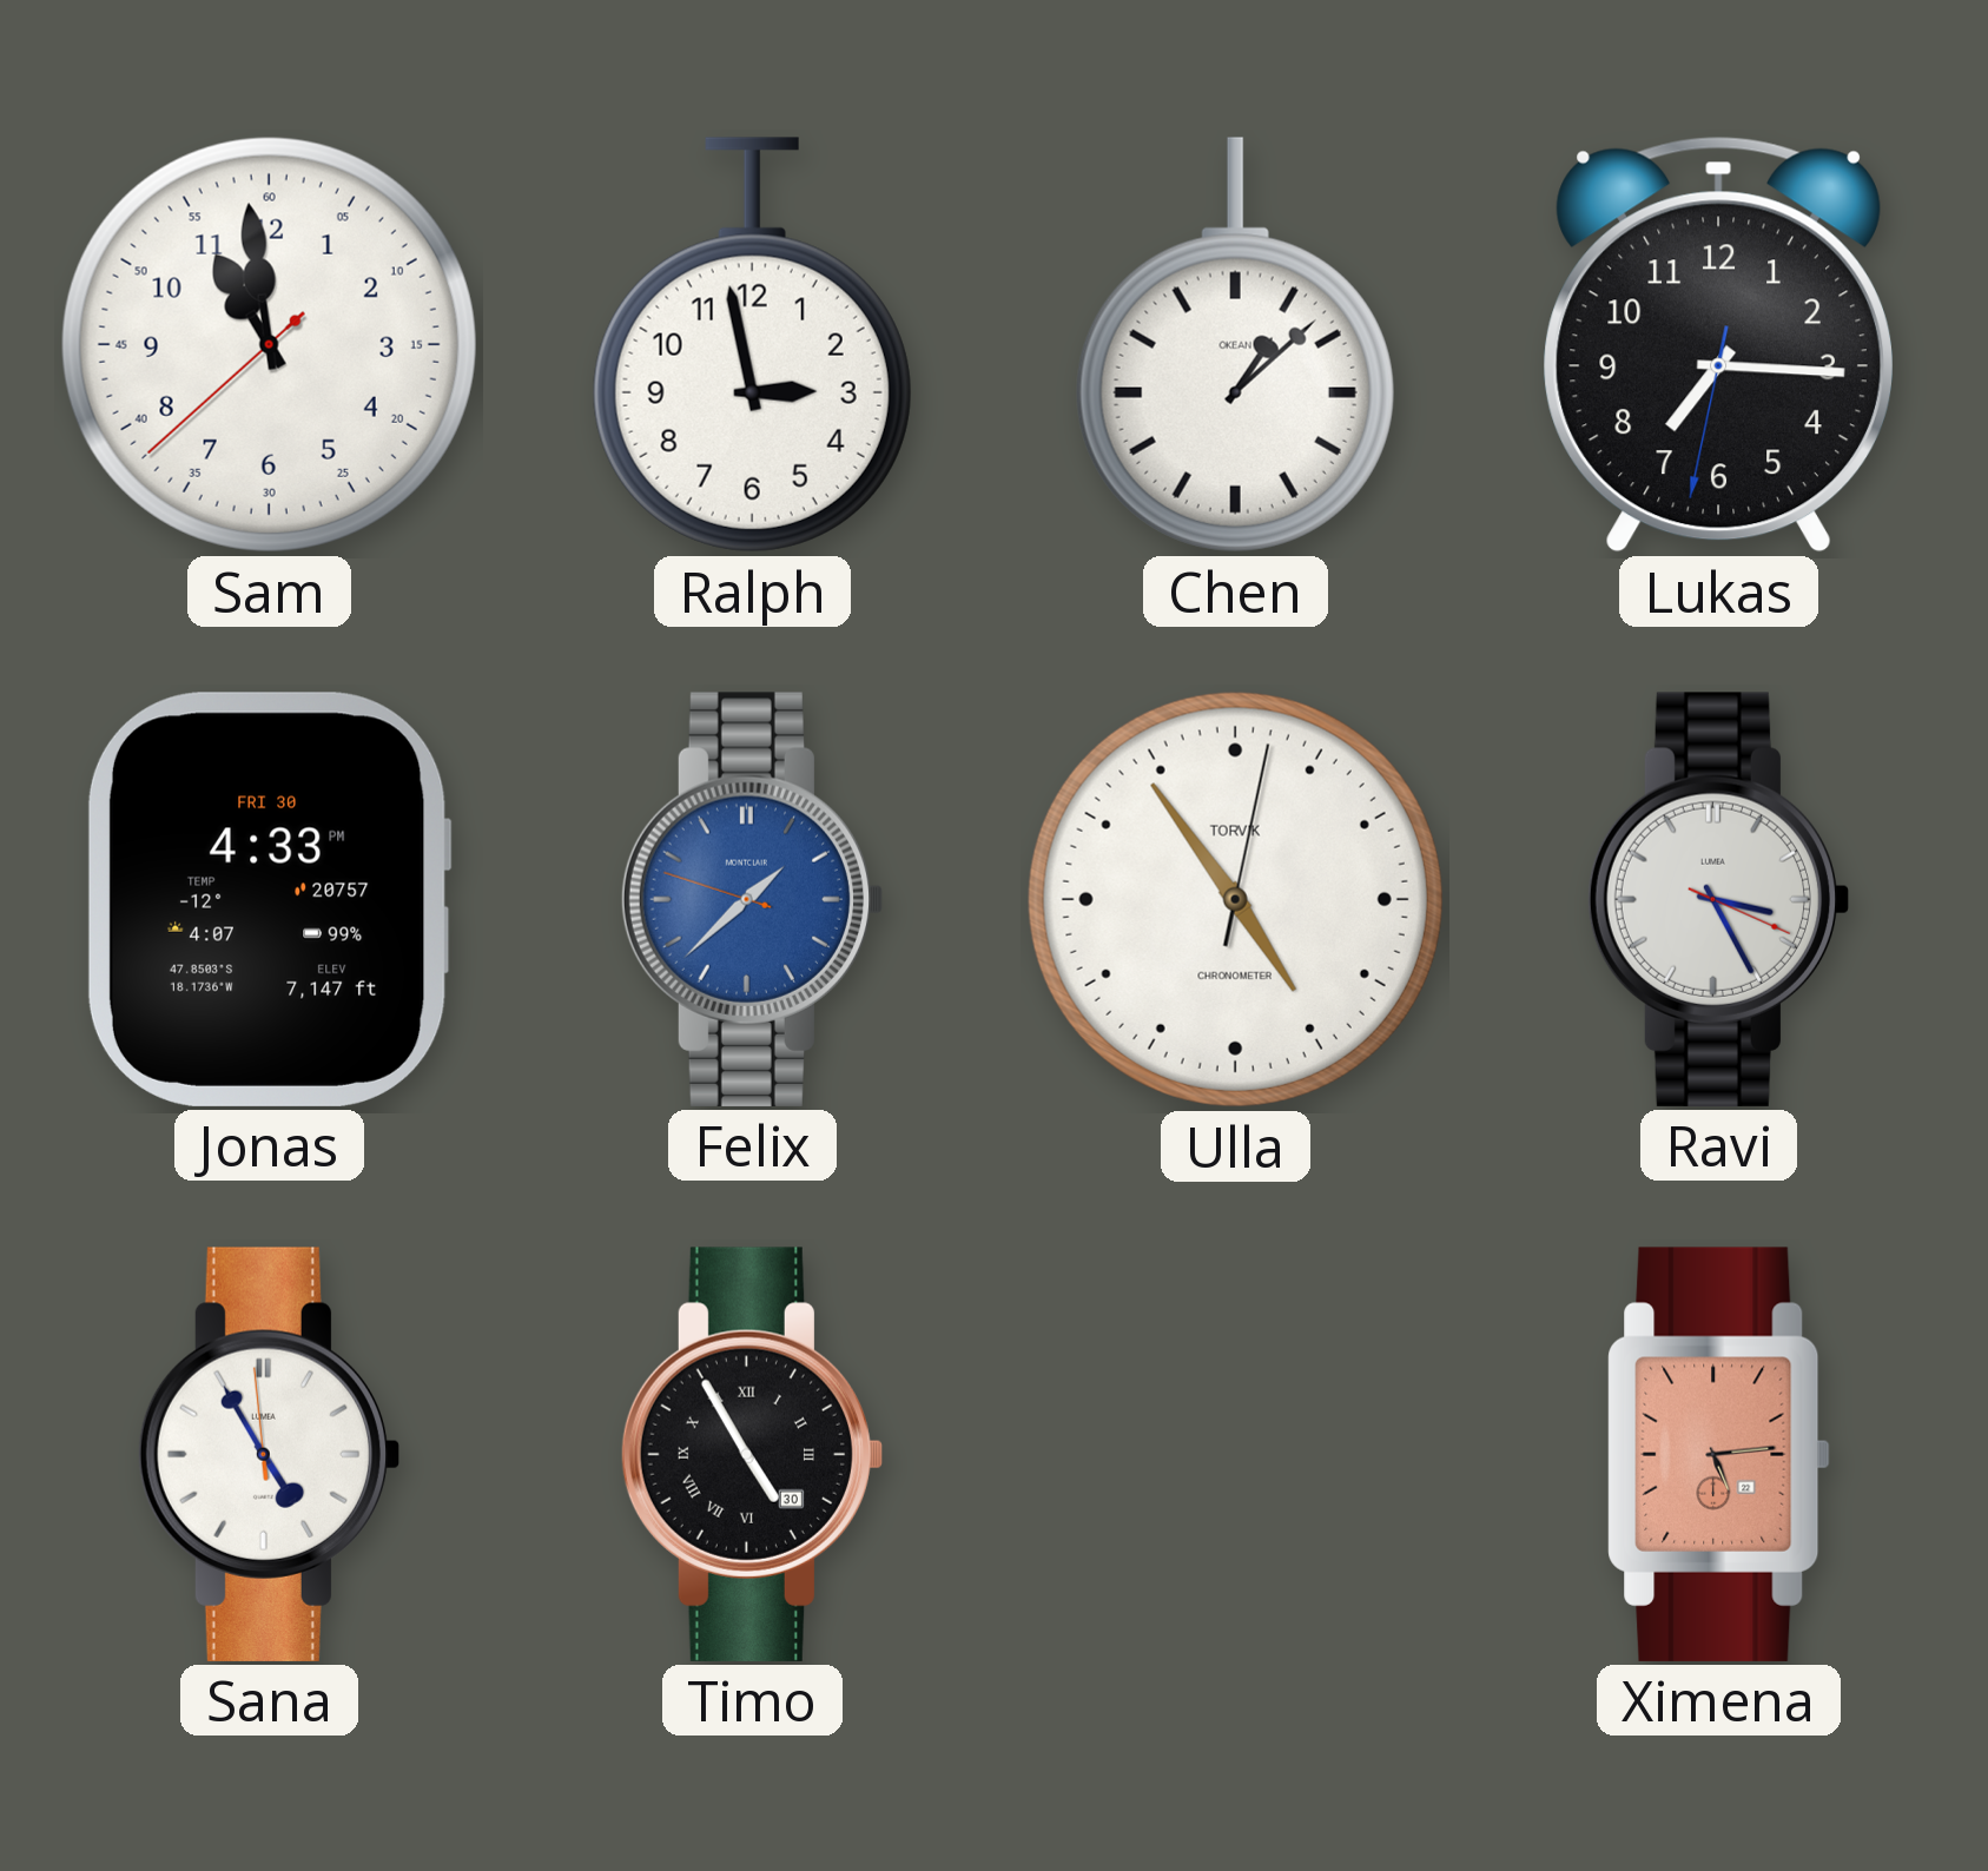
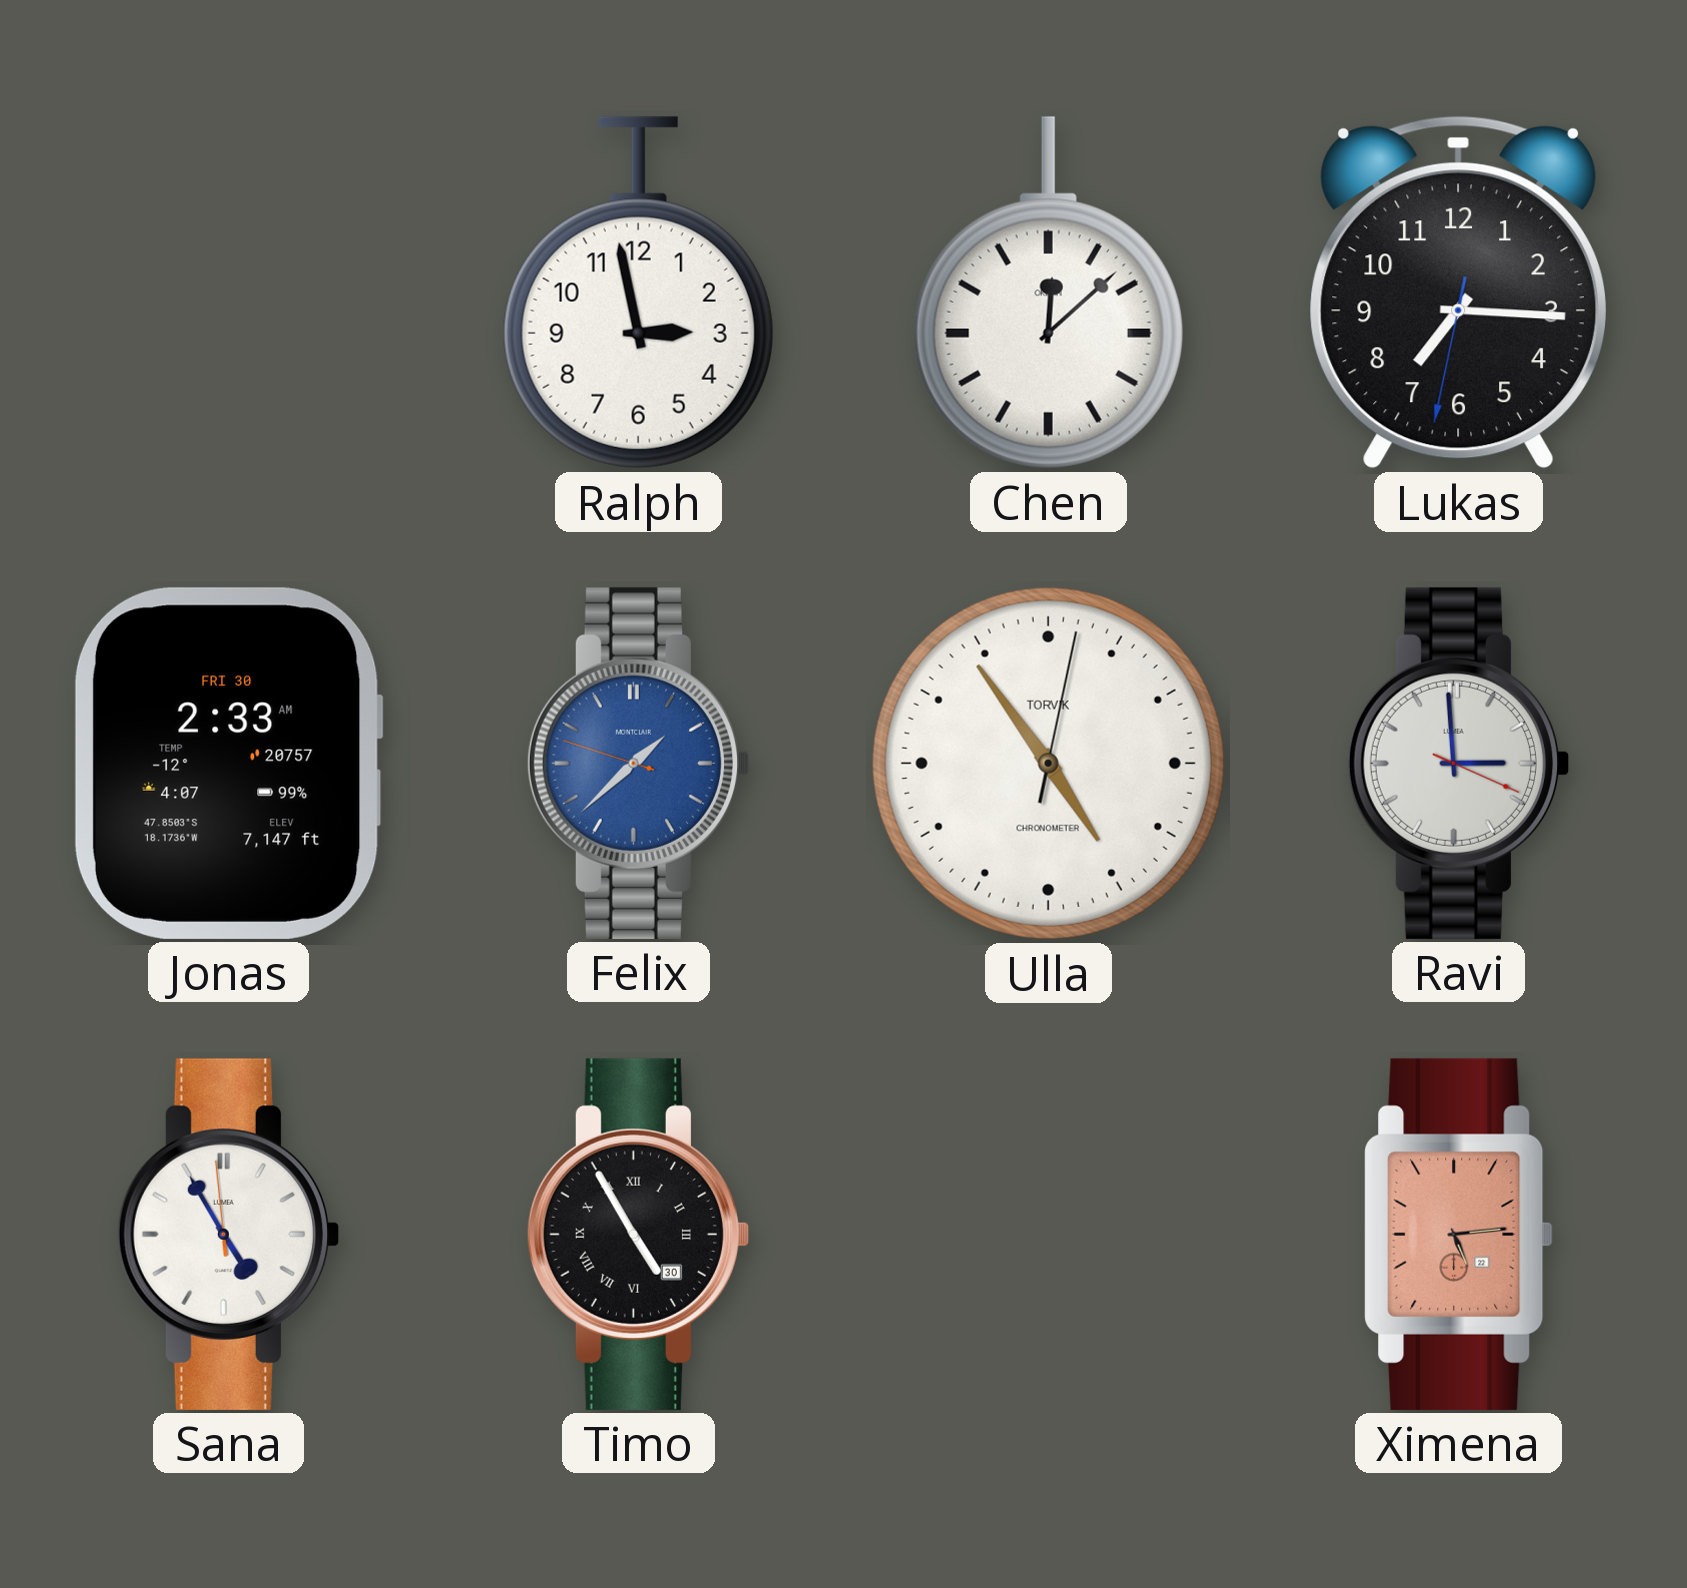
Sam: 10:58 -> none (269, 344)
Chen: 1:08 -> 12:08 (1048, 293)
Jonas: 4:33 -> 2:33 (228, 763)
Ravi: 3:25 -> 2:59 (1457, 763)
